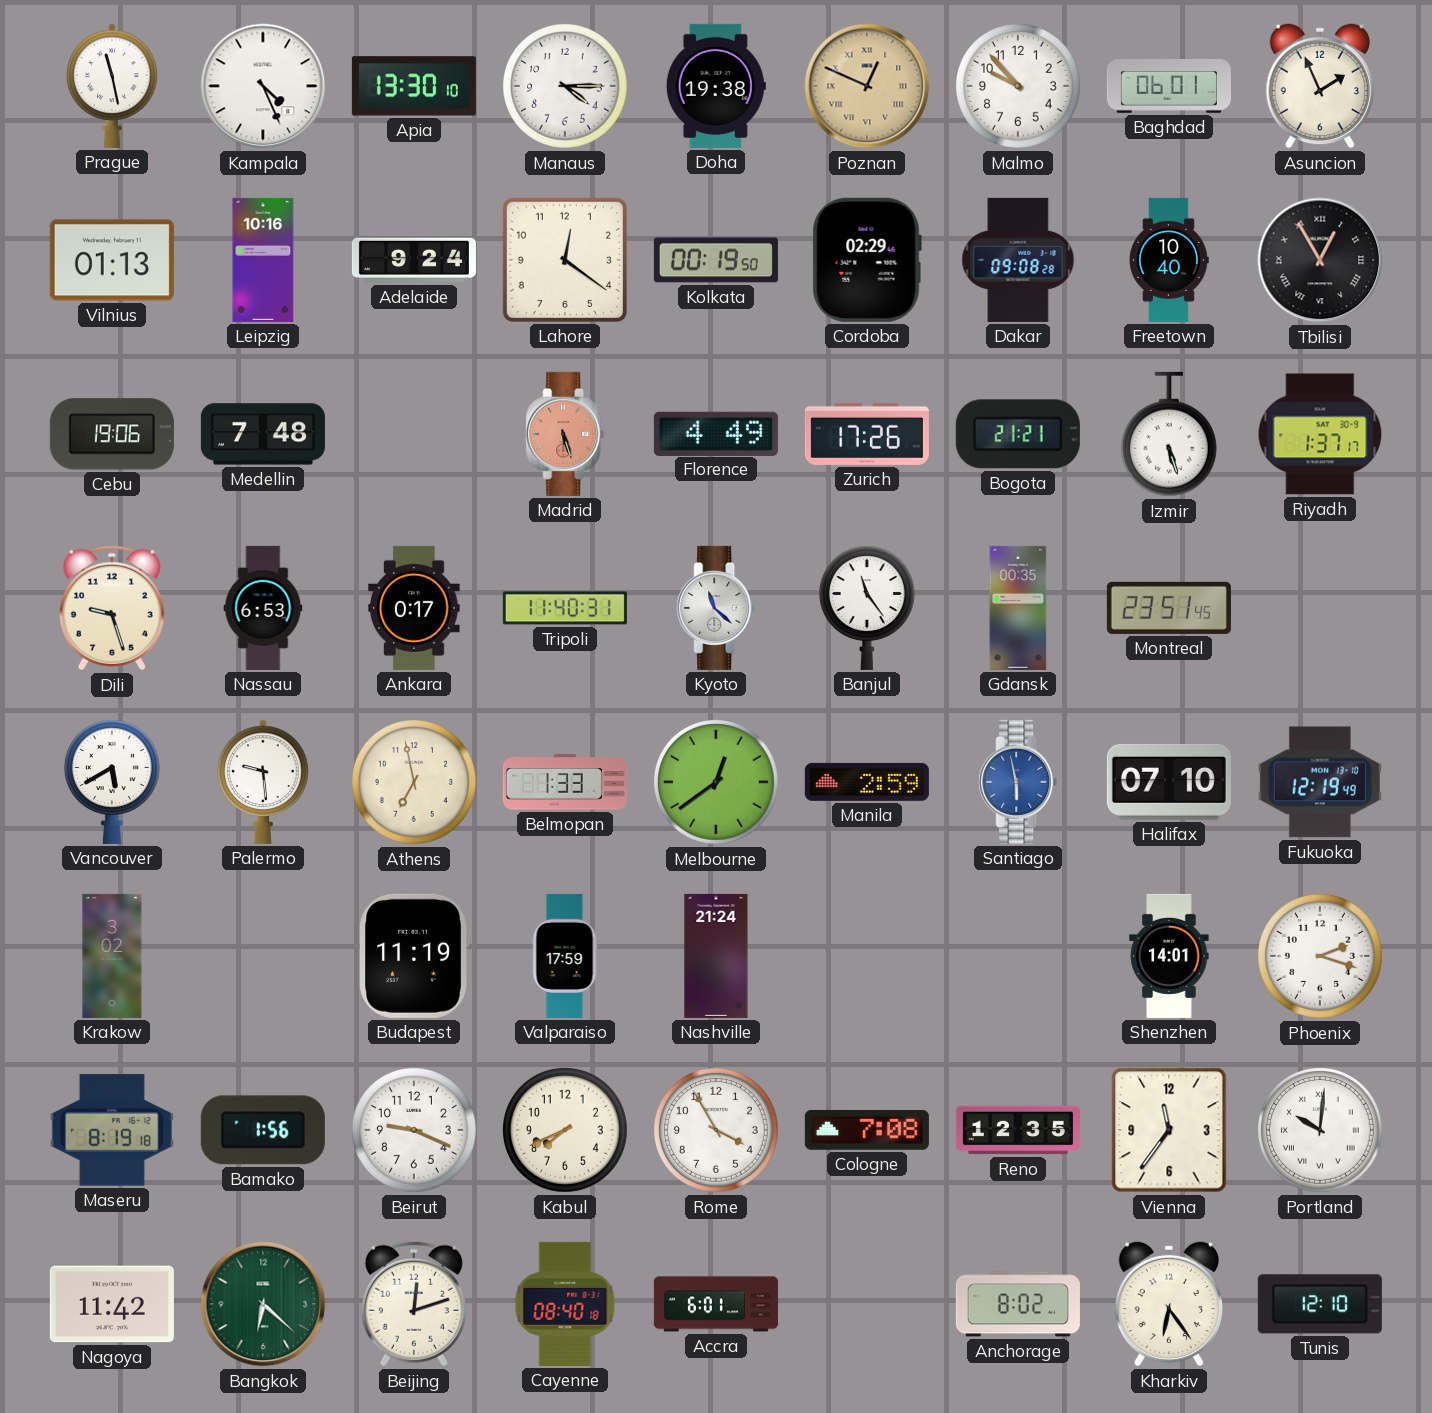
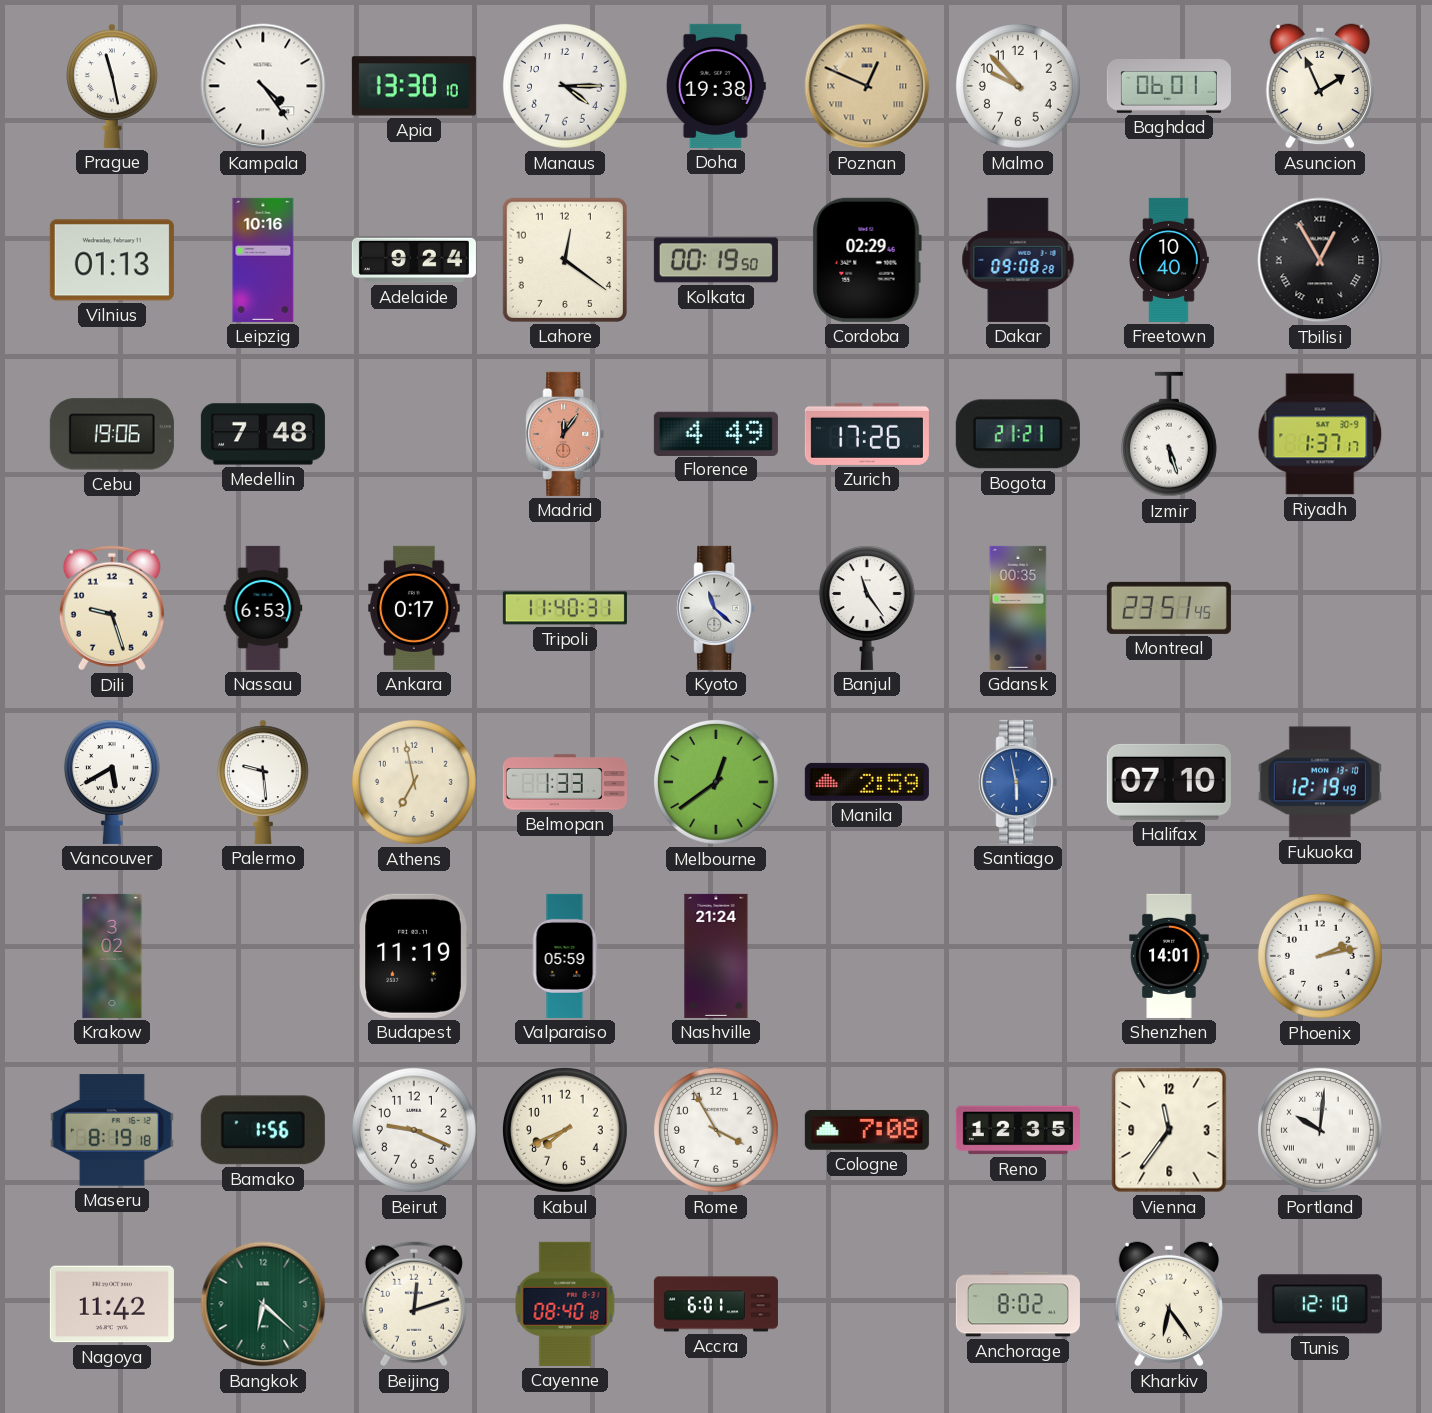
Kampala: 4:26 -> 4:24 (263, 86)
Madrid: 5:27 -> 12:06 (565, 434)
Valparaiso: 17:59 -> 05:59 (565, 956)
Phoenix: 2:18 -> 2:13 (1320, 956)
